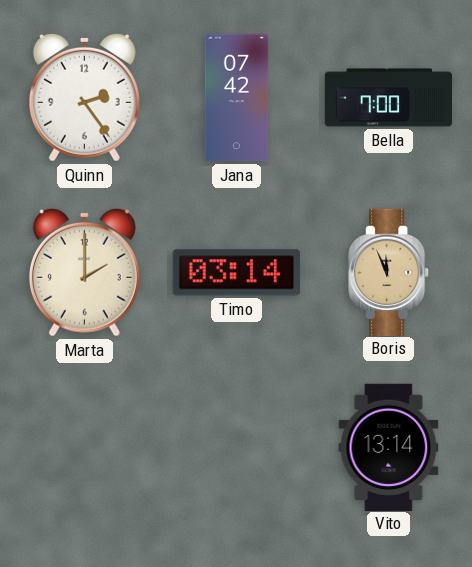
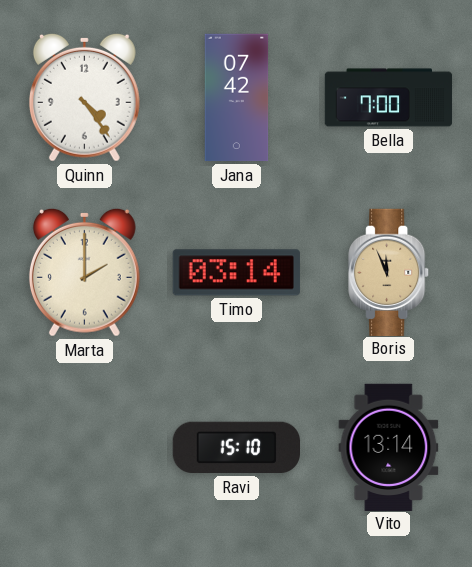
Quinn: 2:24 -> 4:24 (84, 97)
Ravi: none -> 15:10 (236, 448)
